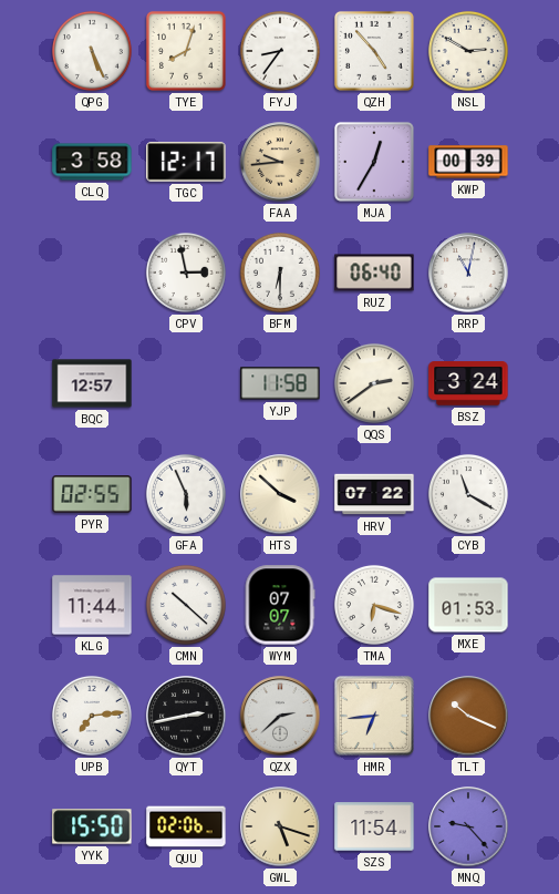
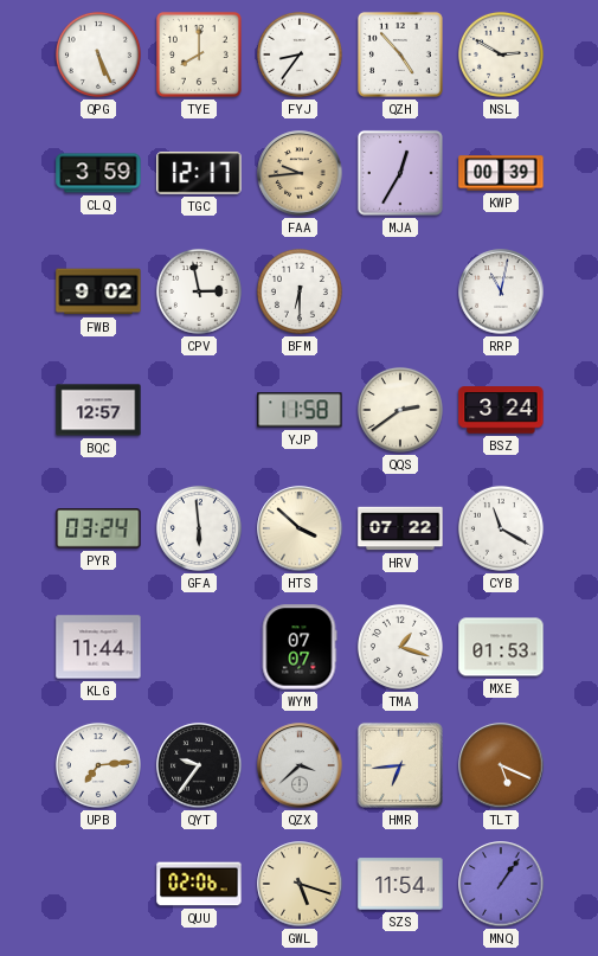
TYE: 8:03 -> 8:00 (199, 54)
CLQ: 3:58 -> 3:59 (98, 173)
FWB: none -> 9:02 (98, 291)
RUZ: 06:40 -> none (374, 273)
PYR: 02:55 -> 03:24 (98, 528)
GFA: 5:56 -> 5:59 (199, 528)
CMN: 10:22 -> none (186, 605)
TMA: 6:18 -> 1:18 (400, 647)
QYT: 2:43 -> 9:36 (199, 765)
QZX: 2:38 -> 3:38 (300, 765)
TLT: 10:19 -> 5:19 (501, 765)
YYK: 15:50 -> none (92, 826)
MNQ: 9:23 -> 1:06 (501, 884)
